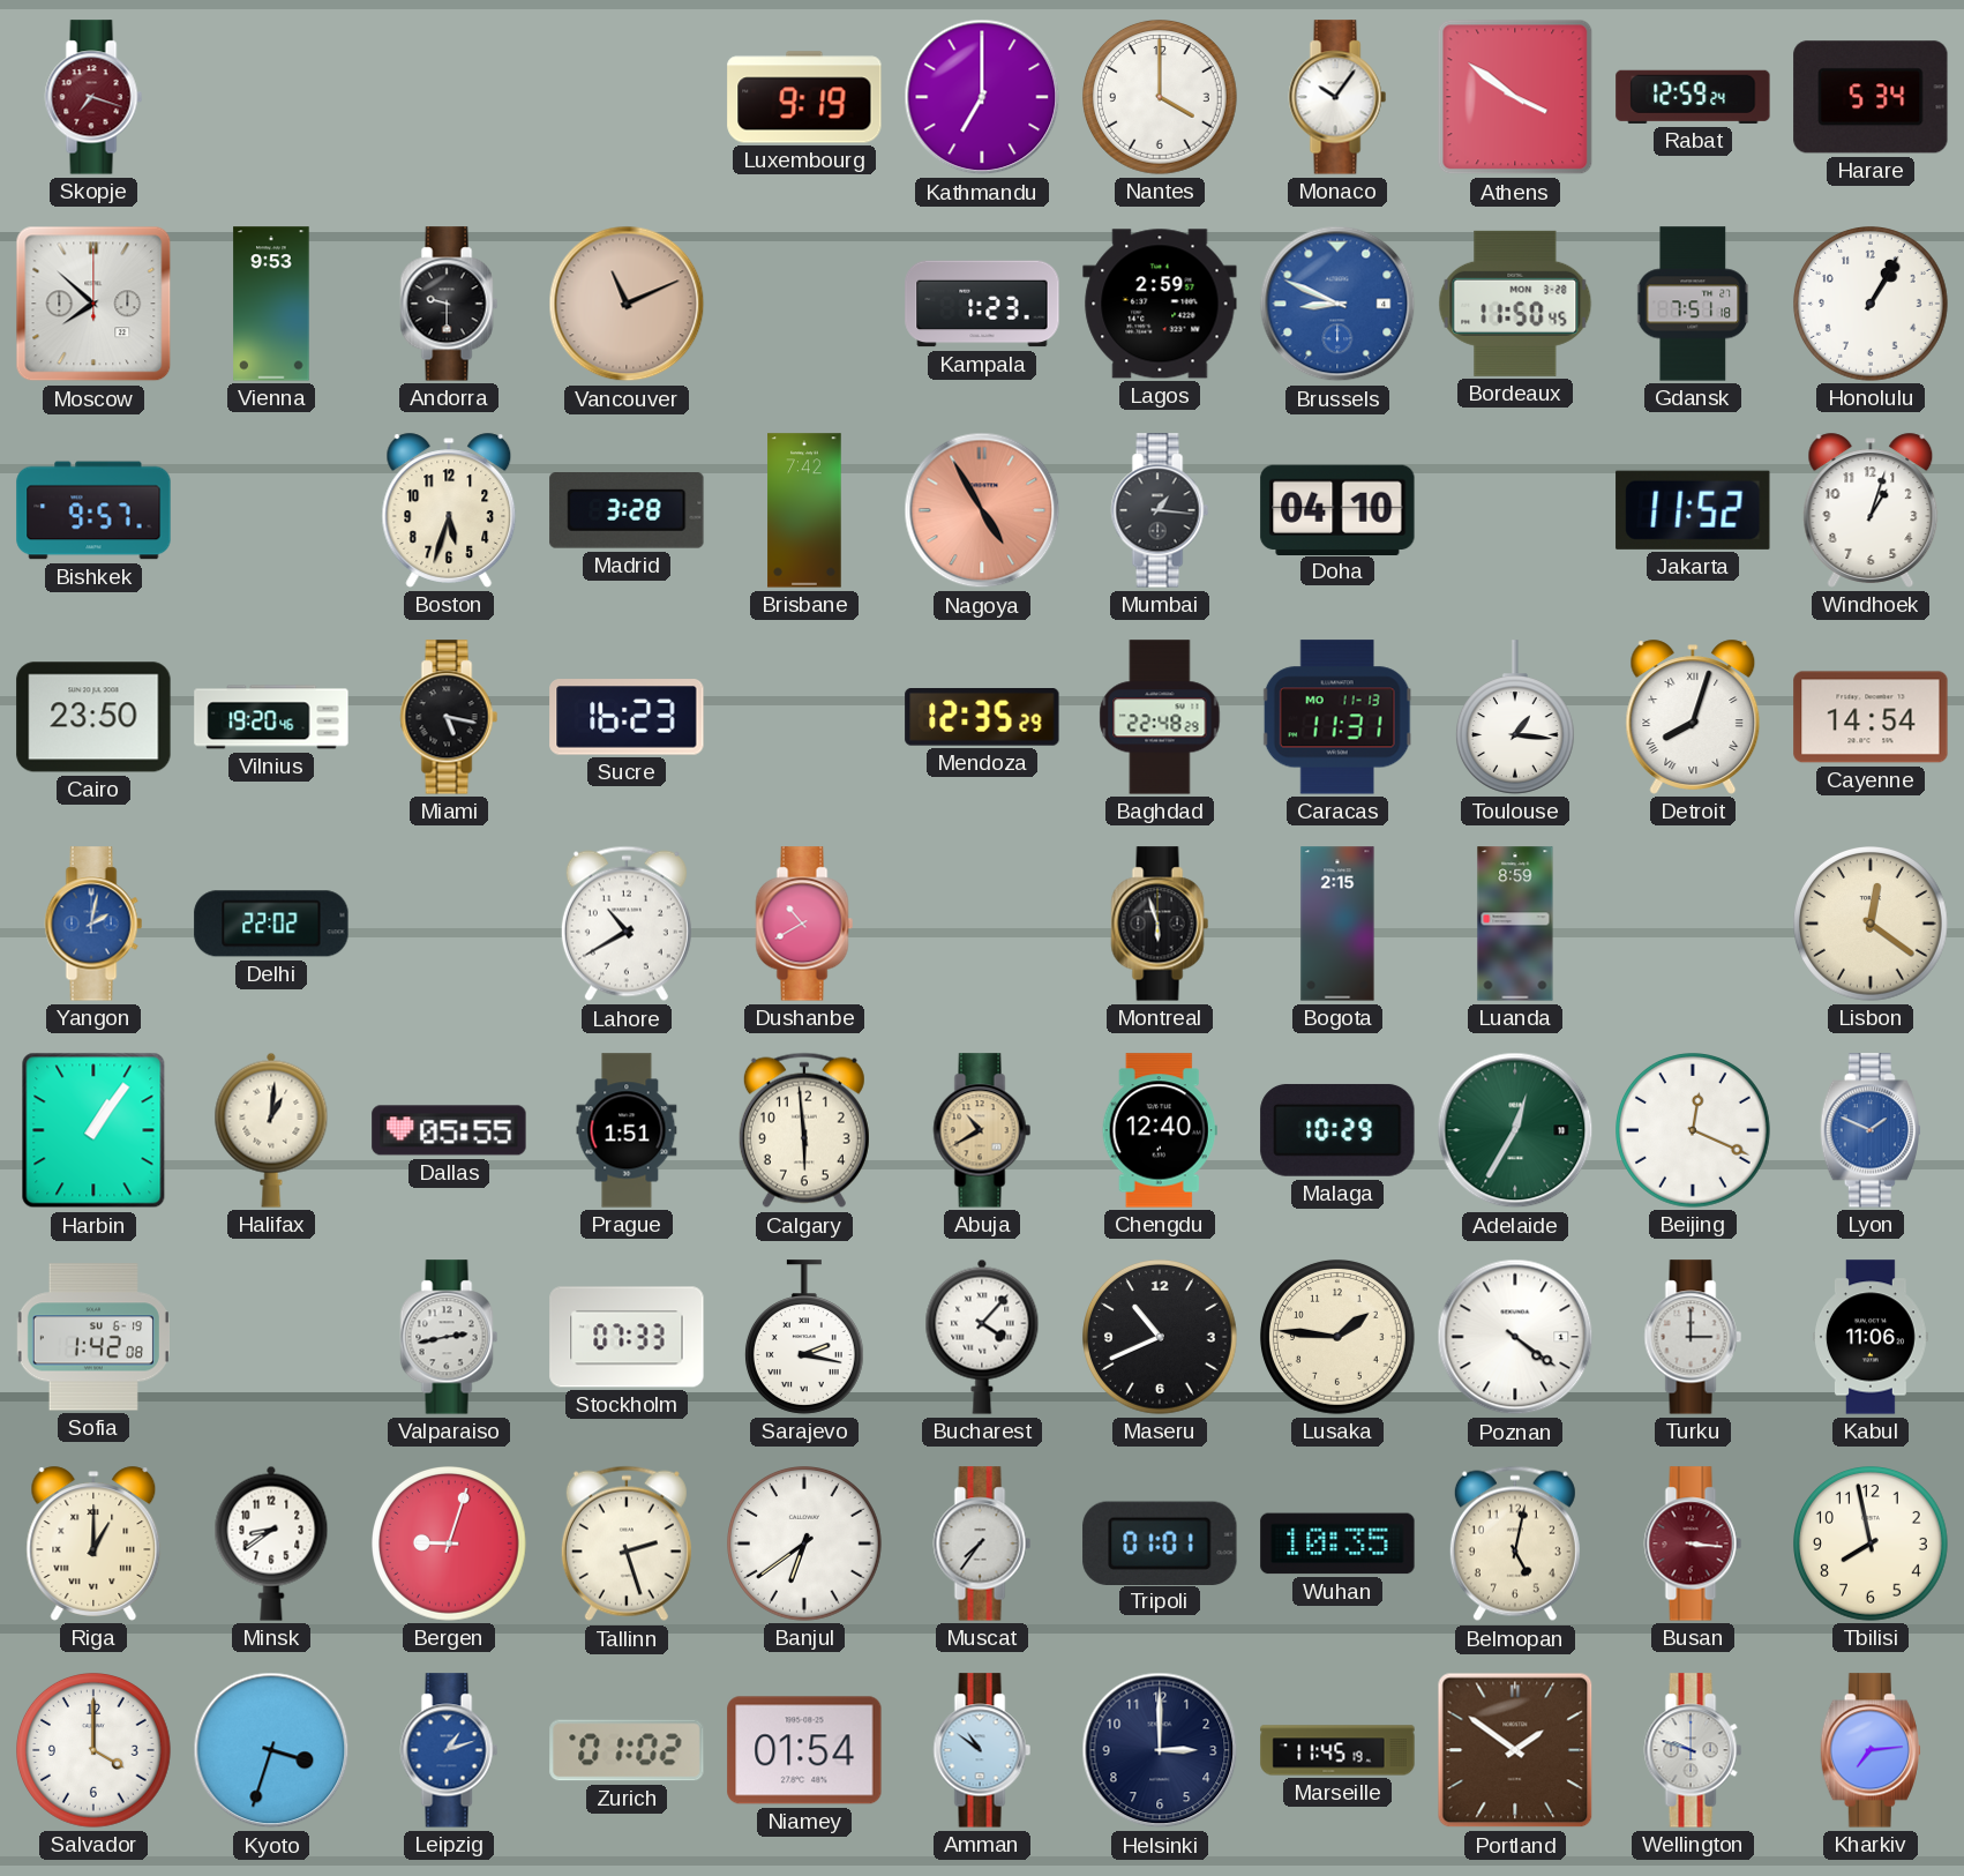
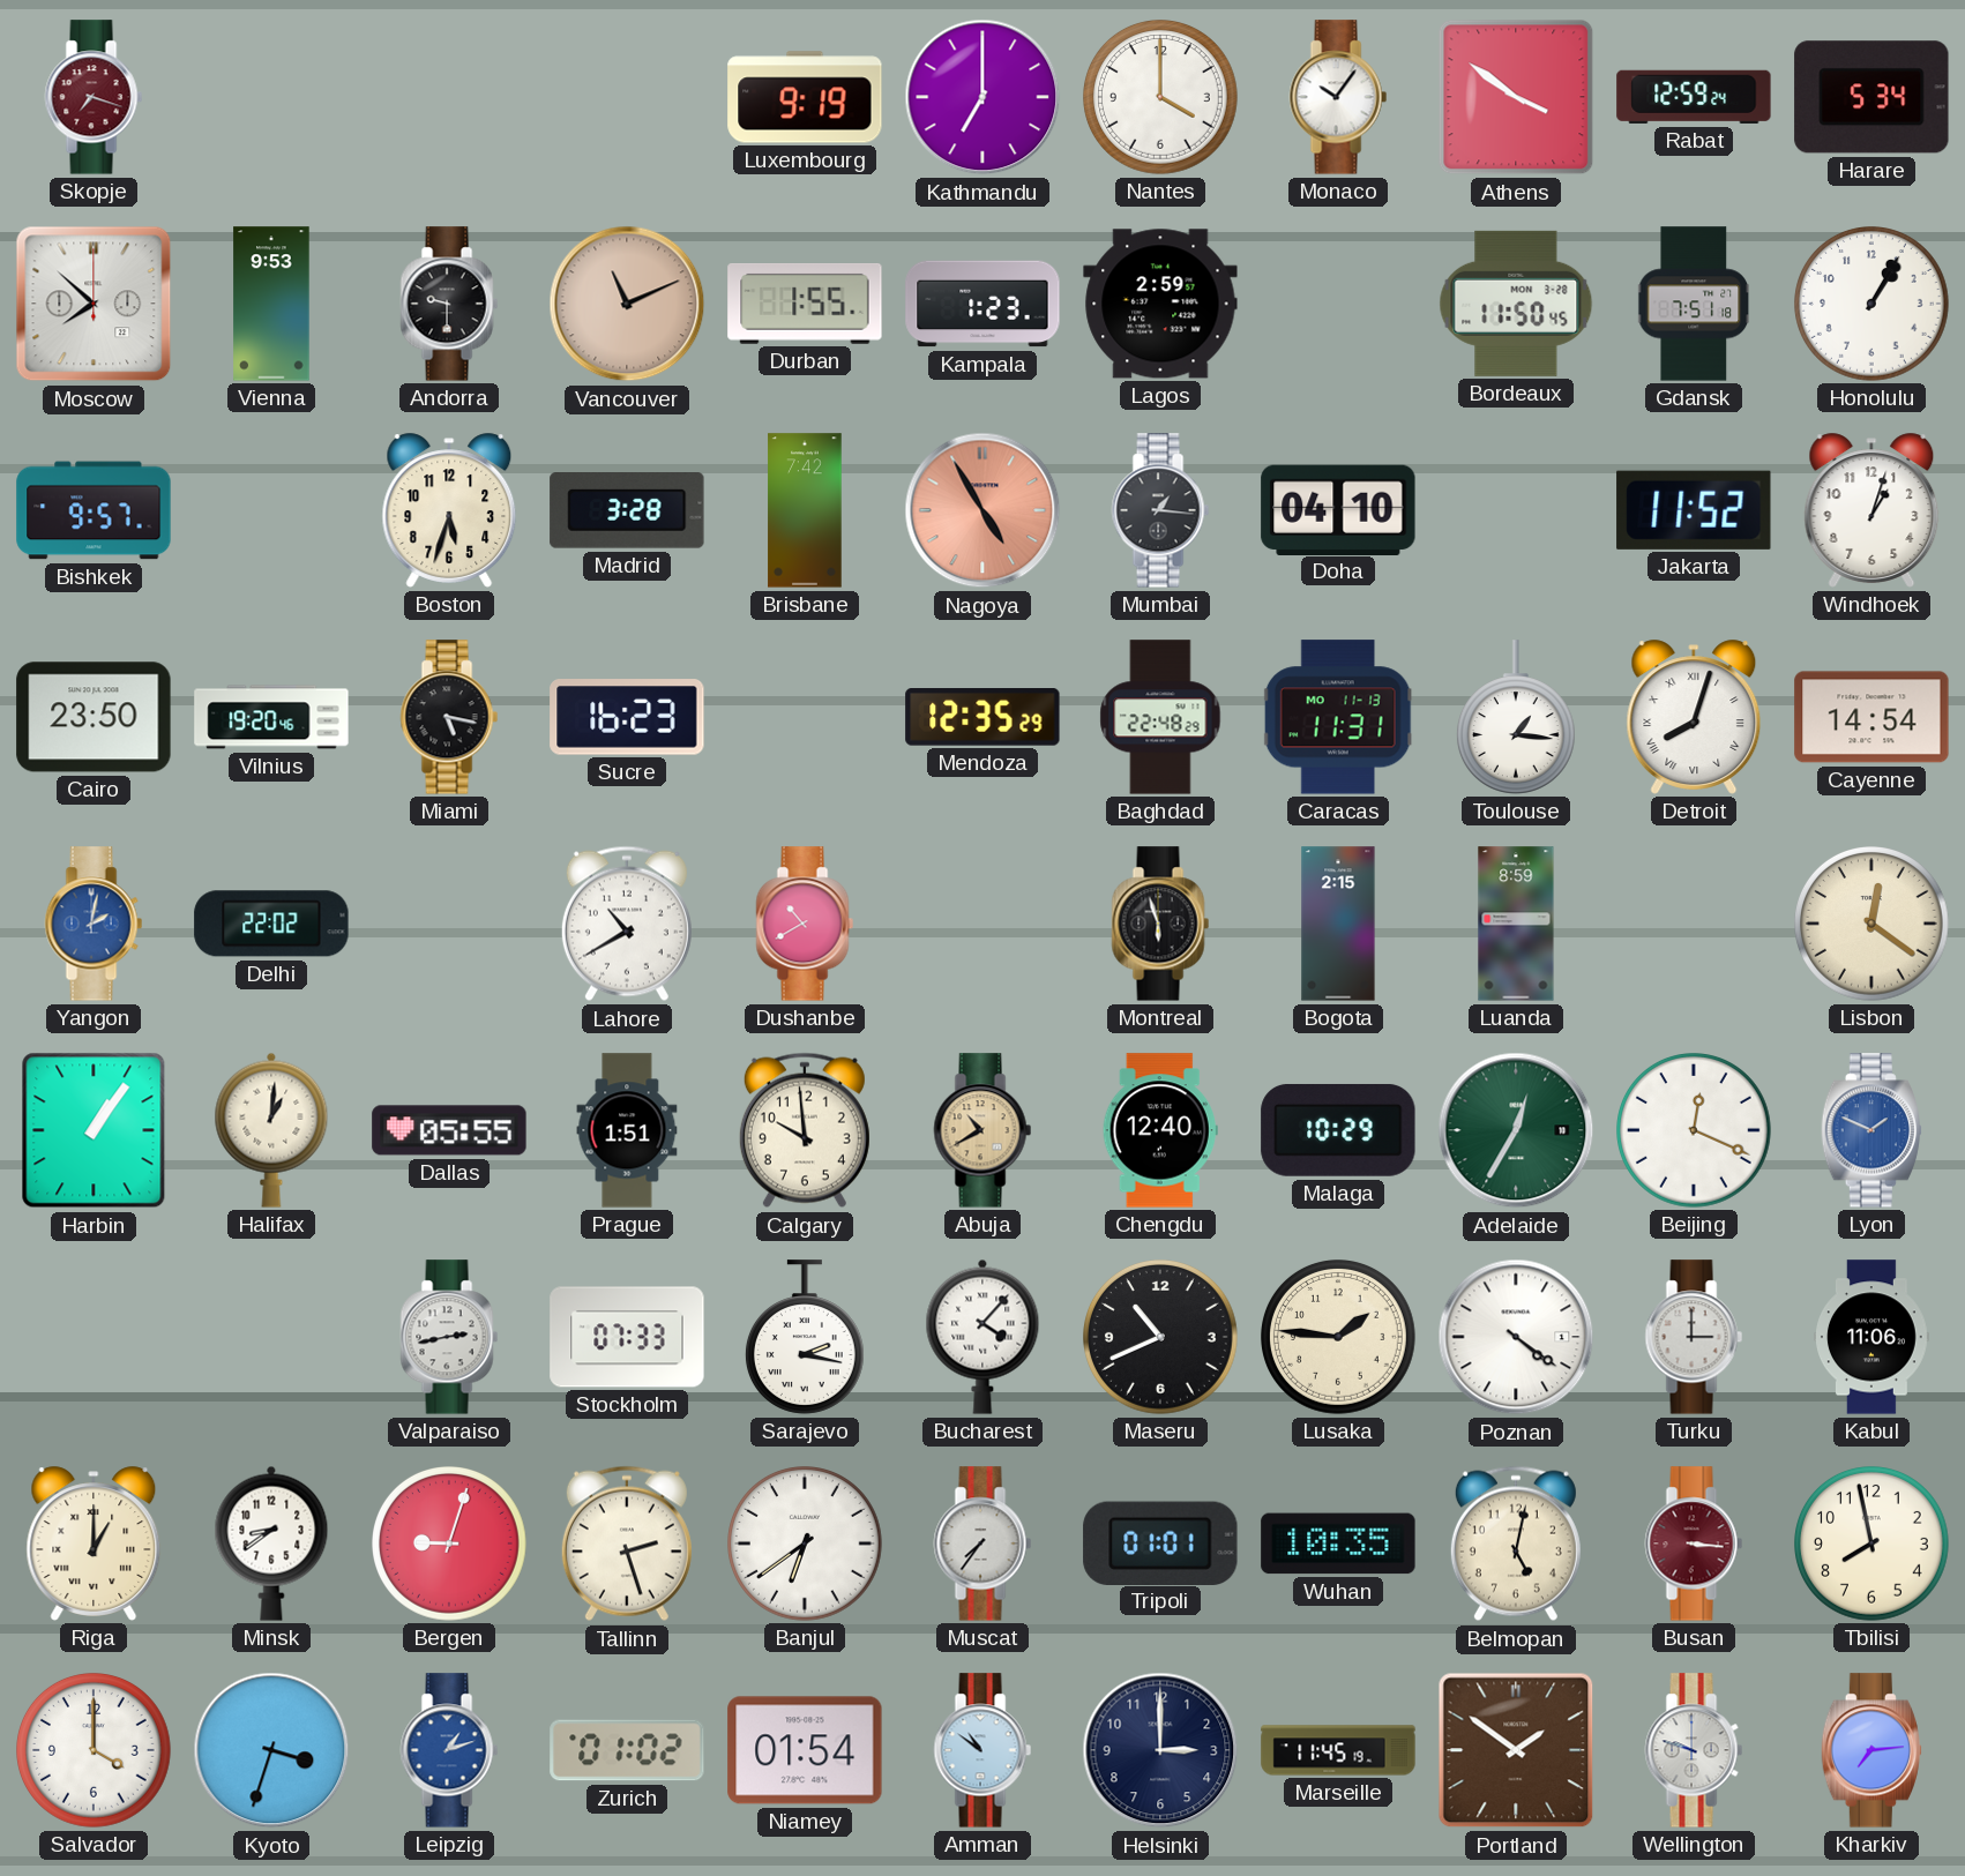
Durban: none -> 1:55 (805, 305)
Brussels: 8:49 -> none (1337, 304)
Calgary: 5:59 -> 9:59 (805, 1130)
Sofia: 1:42 -> none (93, 1337)
